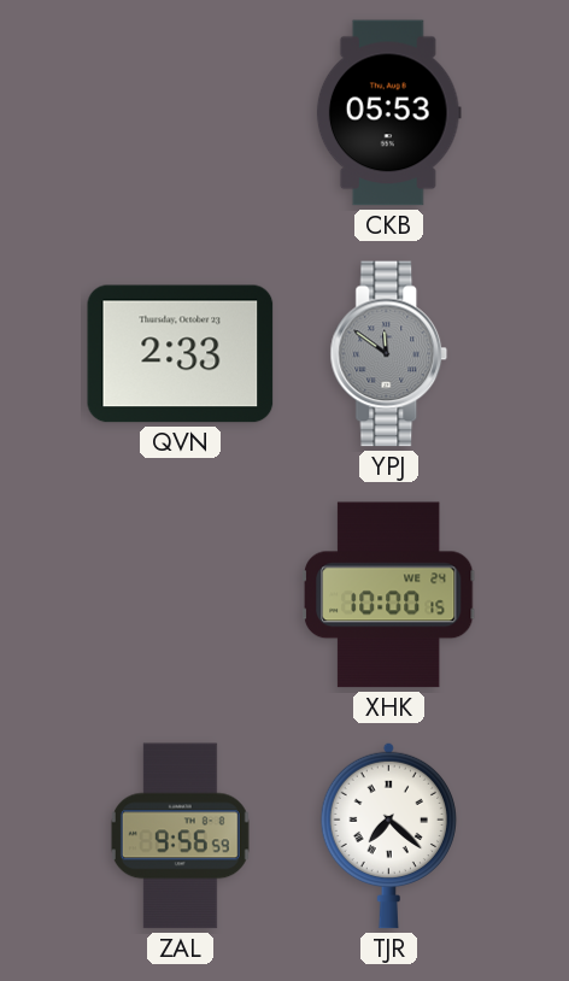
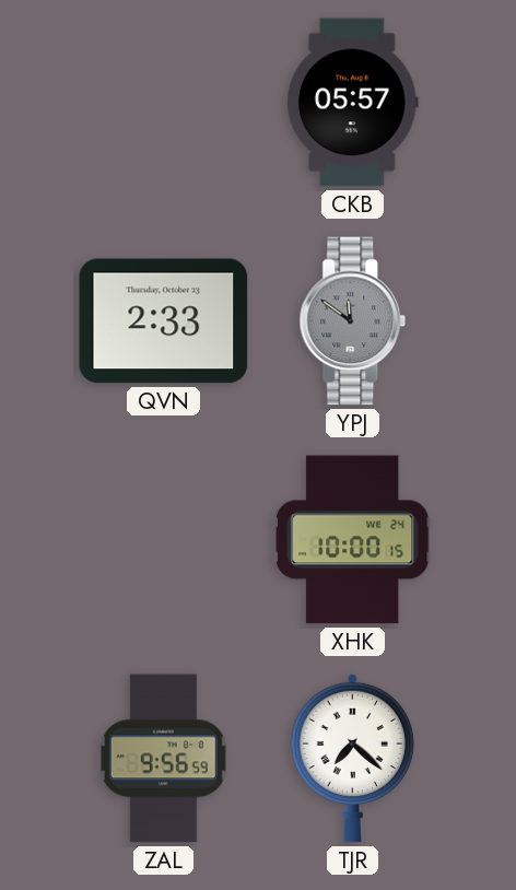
CKB: 05:53 -> 05:57 (352, 103)
